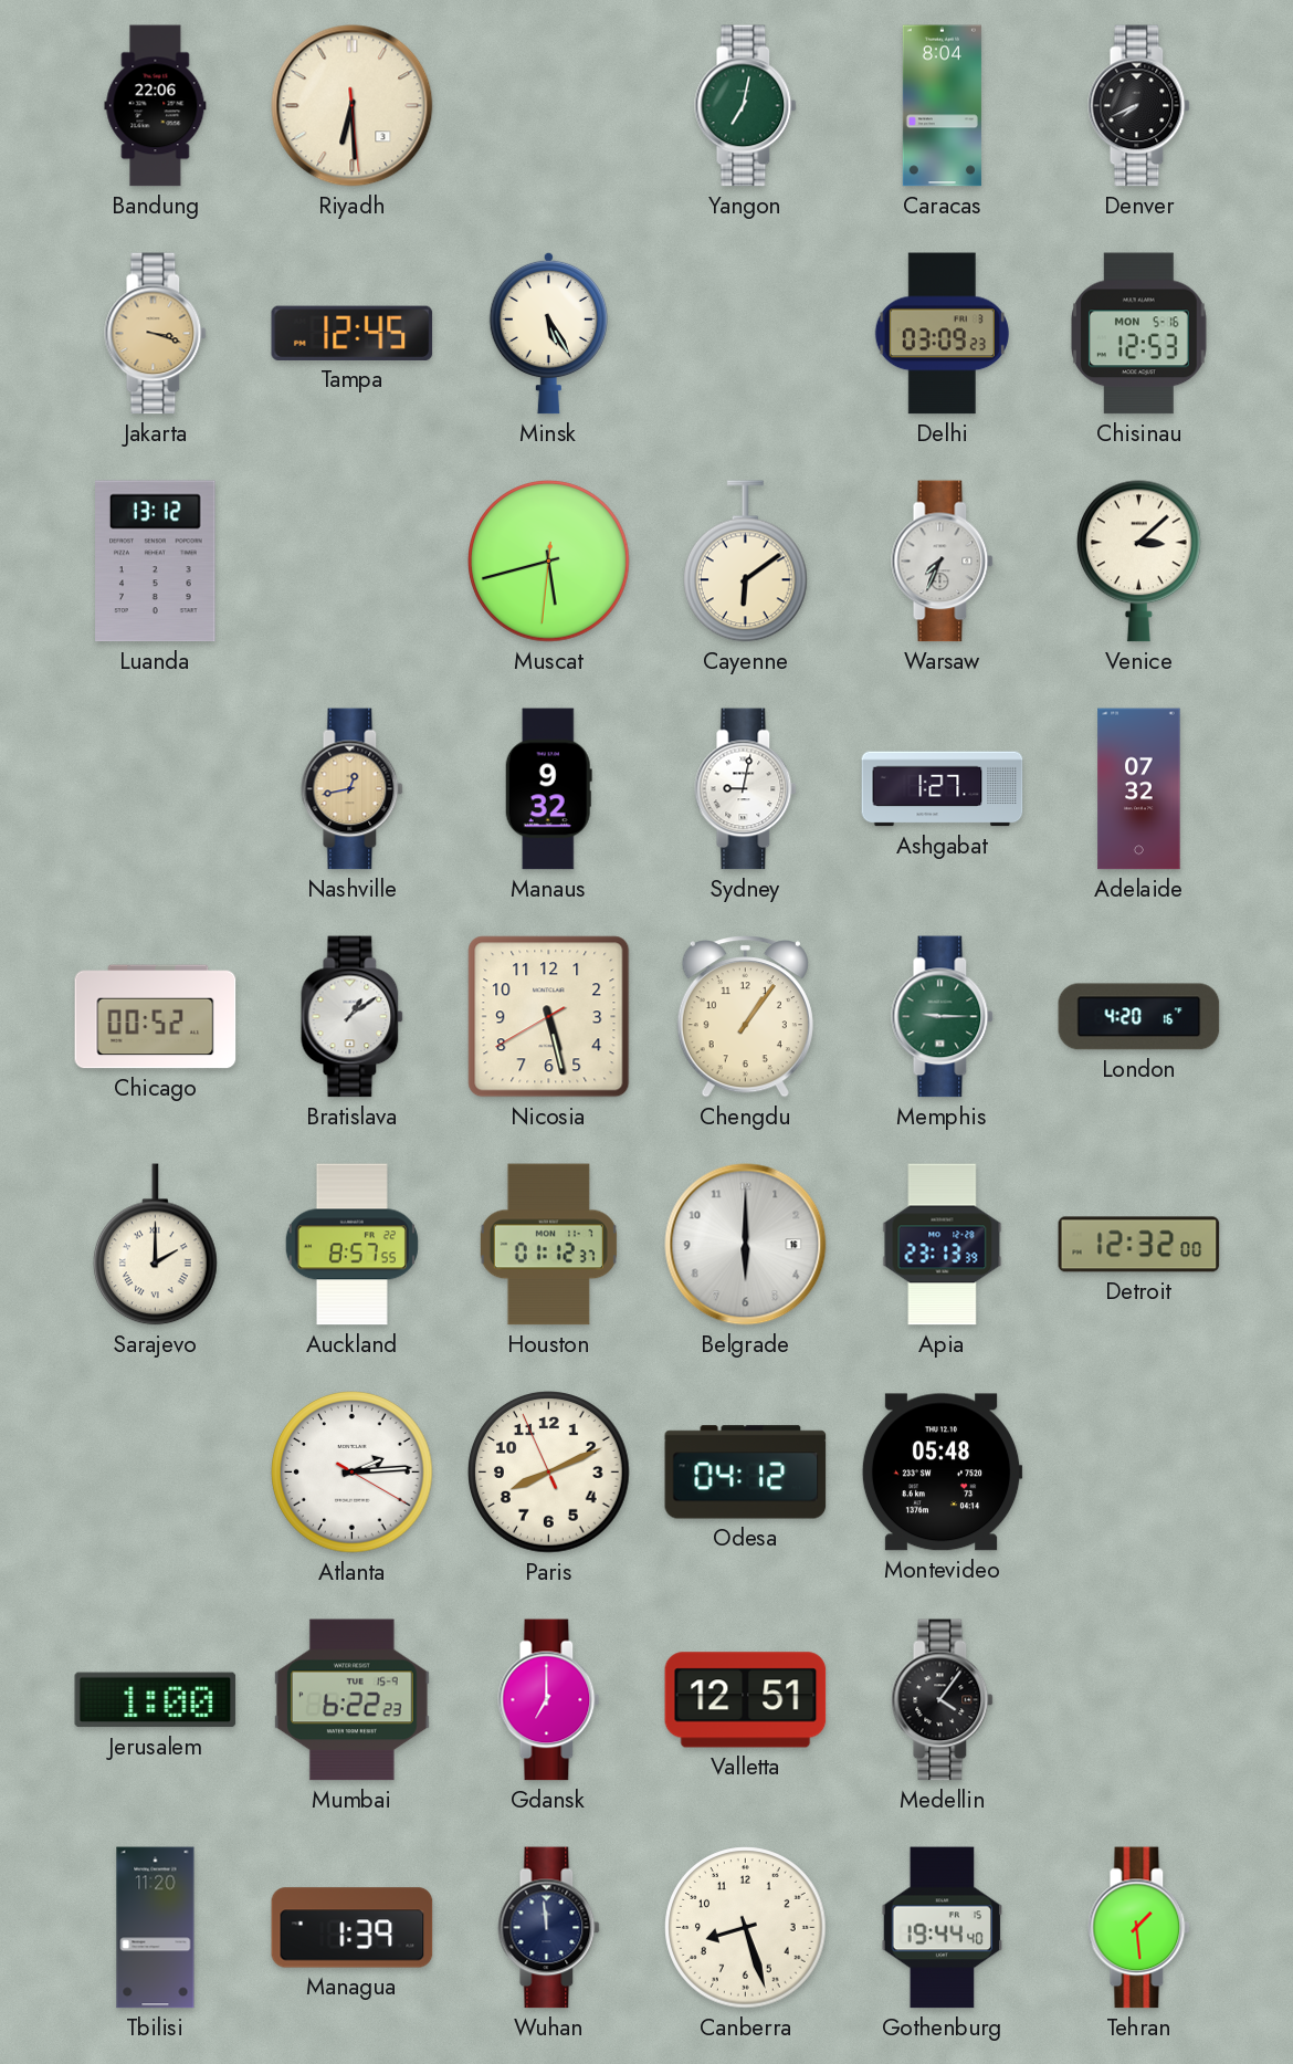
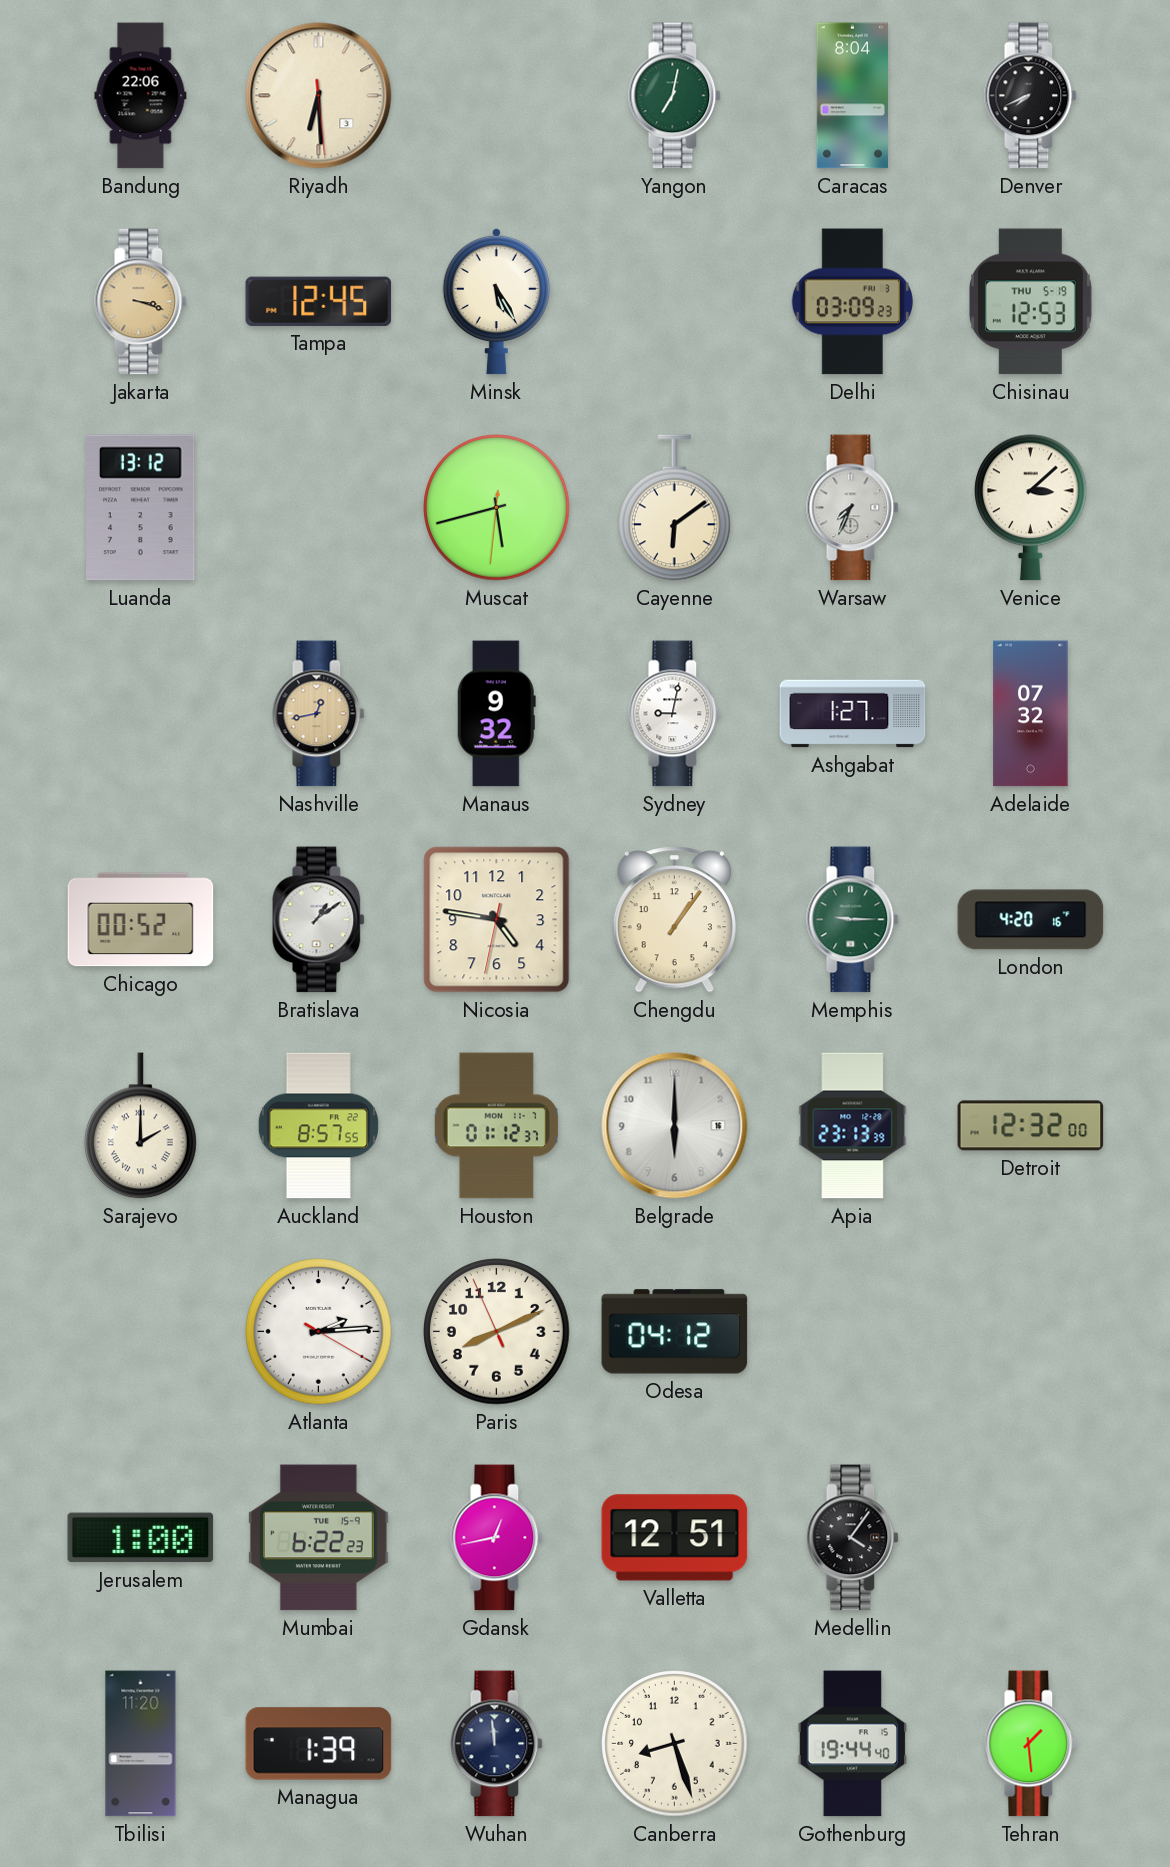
Chisinau date: MON 5-16 -> THU 5-19 (1031, 302)
Nicosia: 5:27 -> 4:46 (497, 920)
Montevideo: 05:48 -> none (942, 1473)
Gdansk: 7:00 -> 12:43 (497, 1538)
